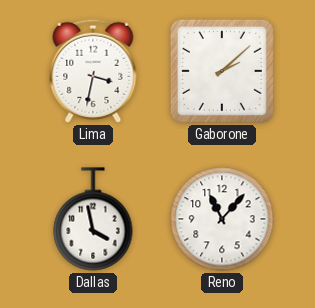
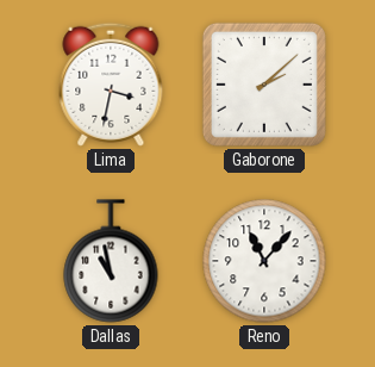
Dallas: 3:58 -> 10:58 (111, 261)
